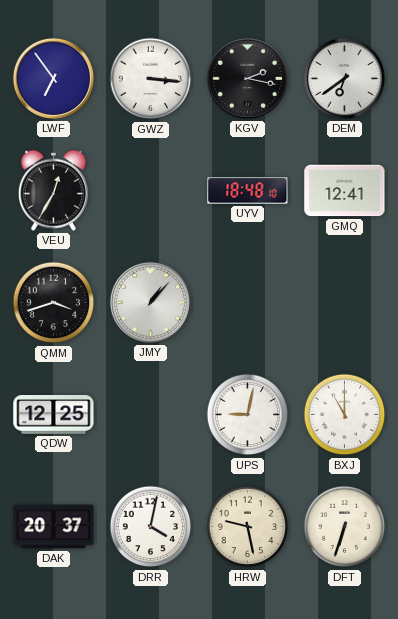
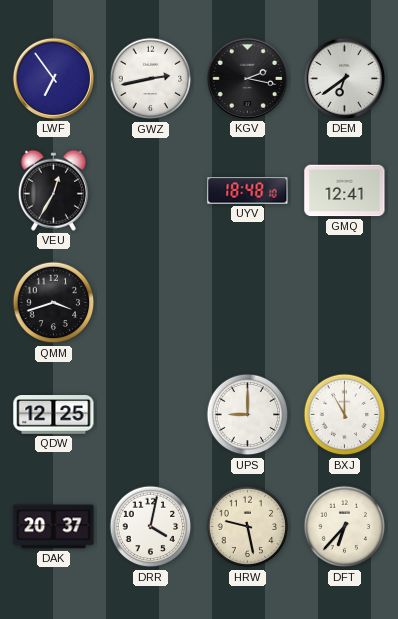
GWZ: 3:16 -> 2:43 (151, 79)
JMY: 1:07 -> none (150, 302)
UPS: 9:02 -> 9:00 (248, 415)
DFT: 6:33 -> 6:37 (345, 527)
